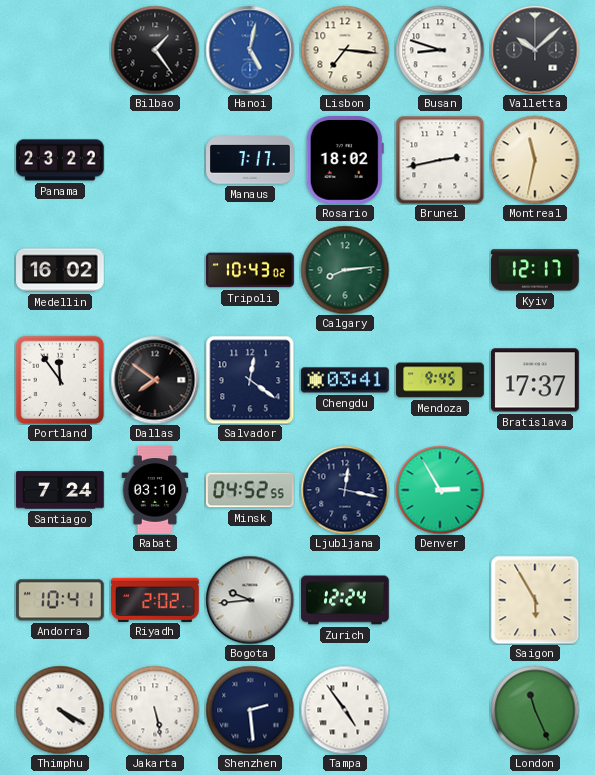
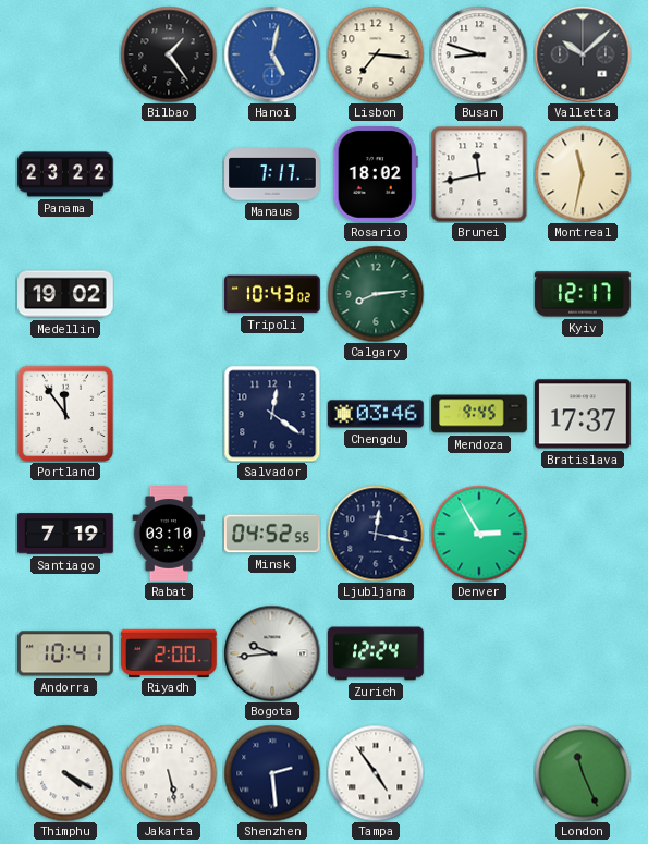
Brunei: 2:43 -> 11:43 (479, 174)
Medellin: 16:02 -> 19:02 (65, 294)
Dallas: 7:51 -> none (155, 380)
Chengdu: 03:41 -> 03:46 (376, 414)
Santiago: 7:24 -> 7:19 (65, 534)
Riyadh: 2:02 -> 2:00 (169, 652)
Saigon: 5:55 -> none (535, 600)
